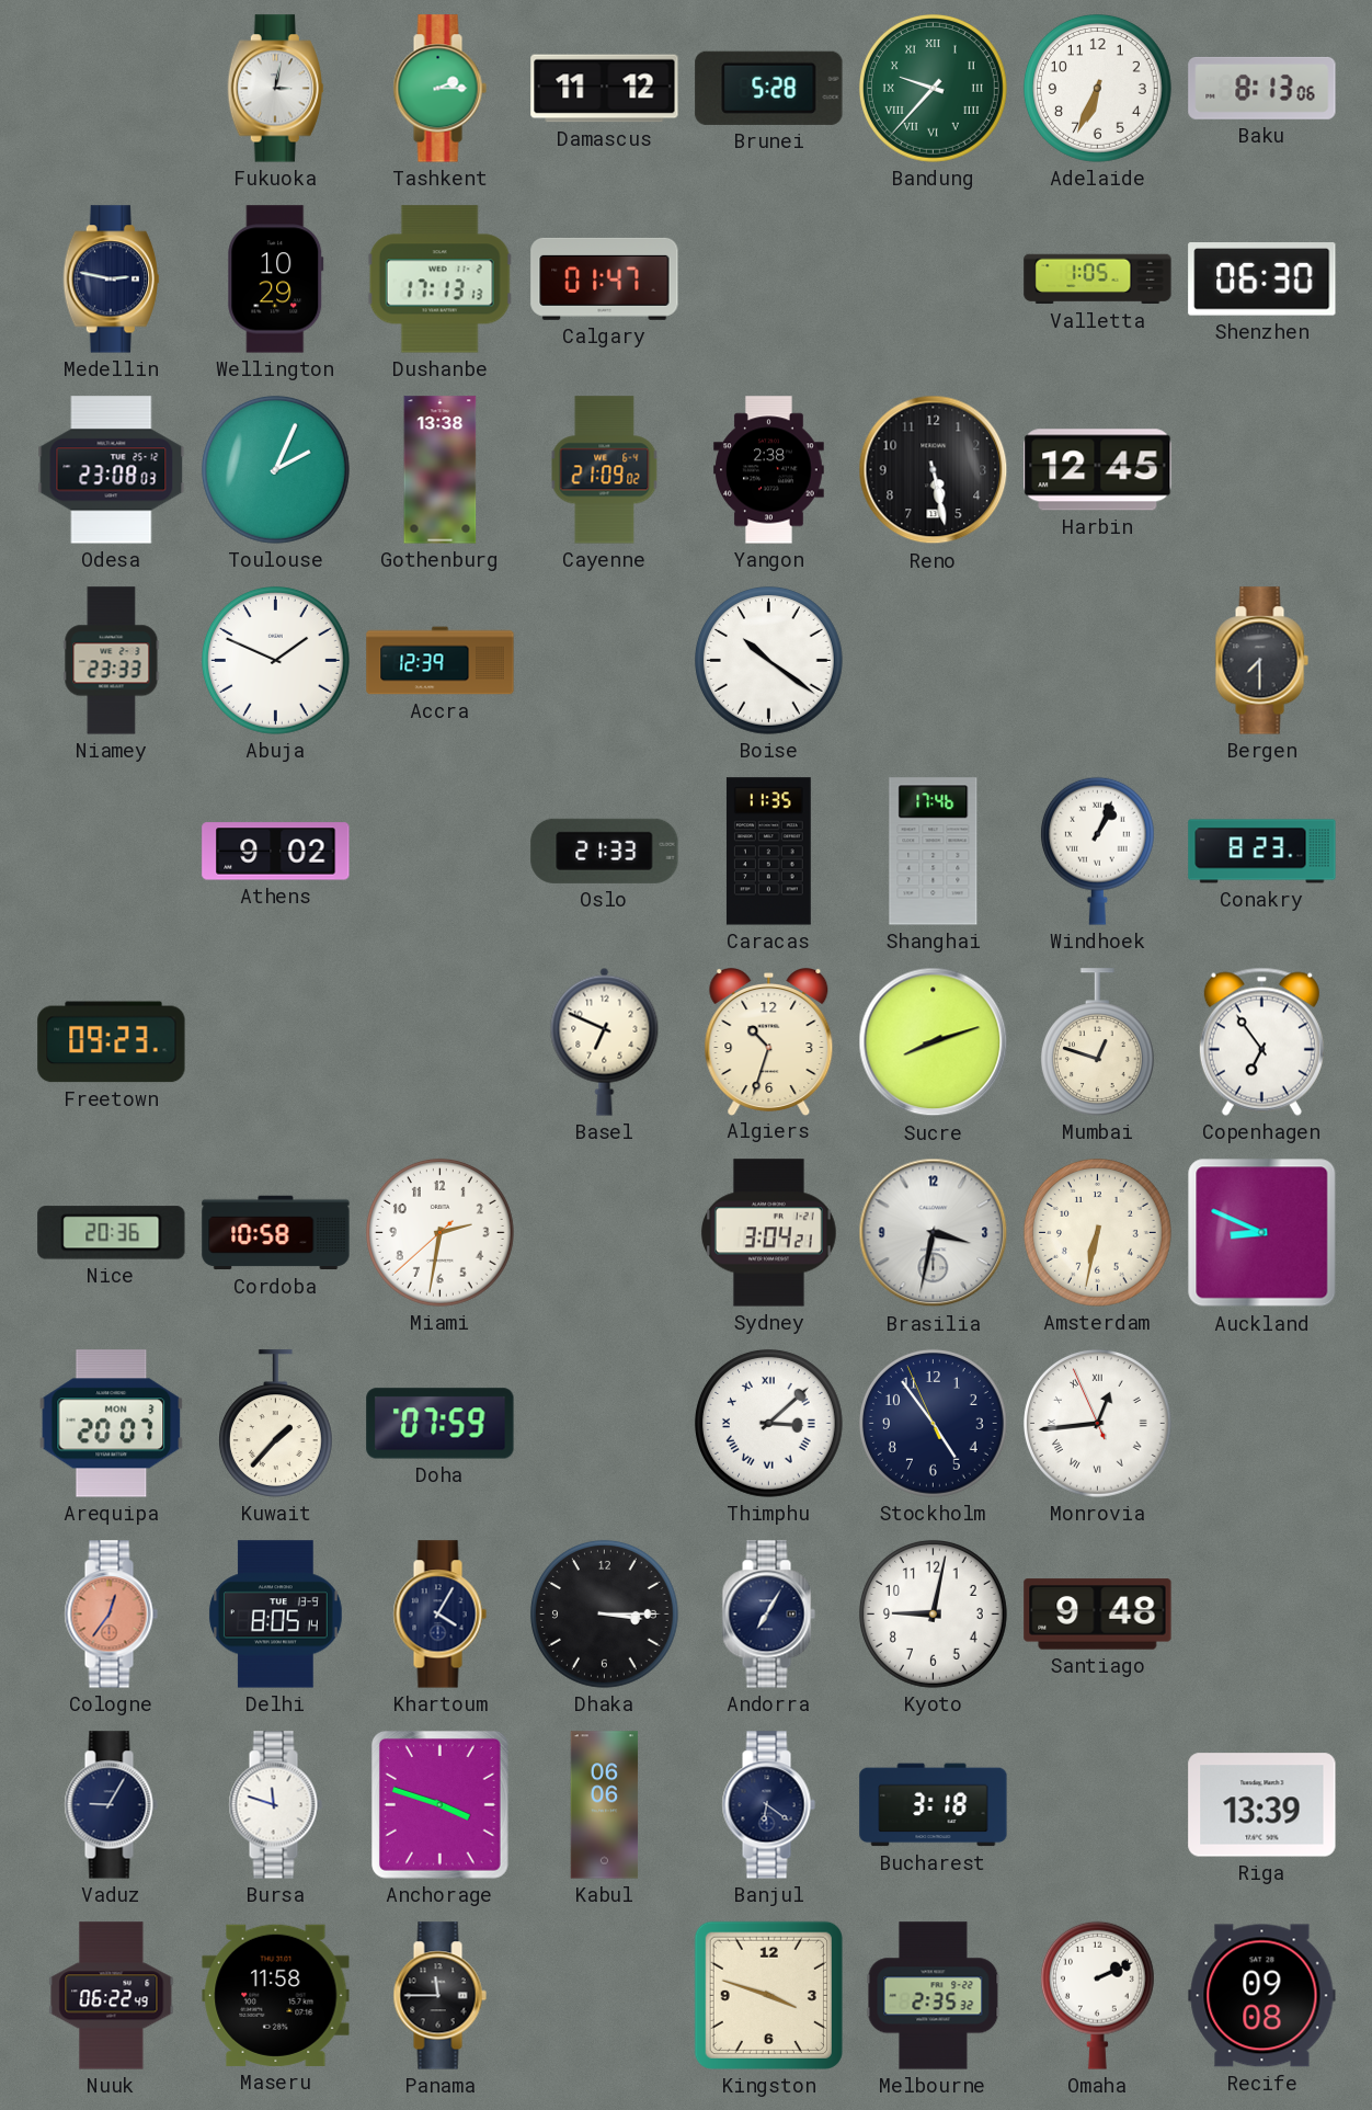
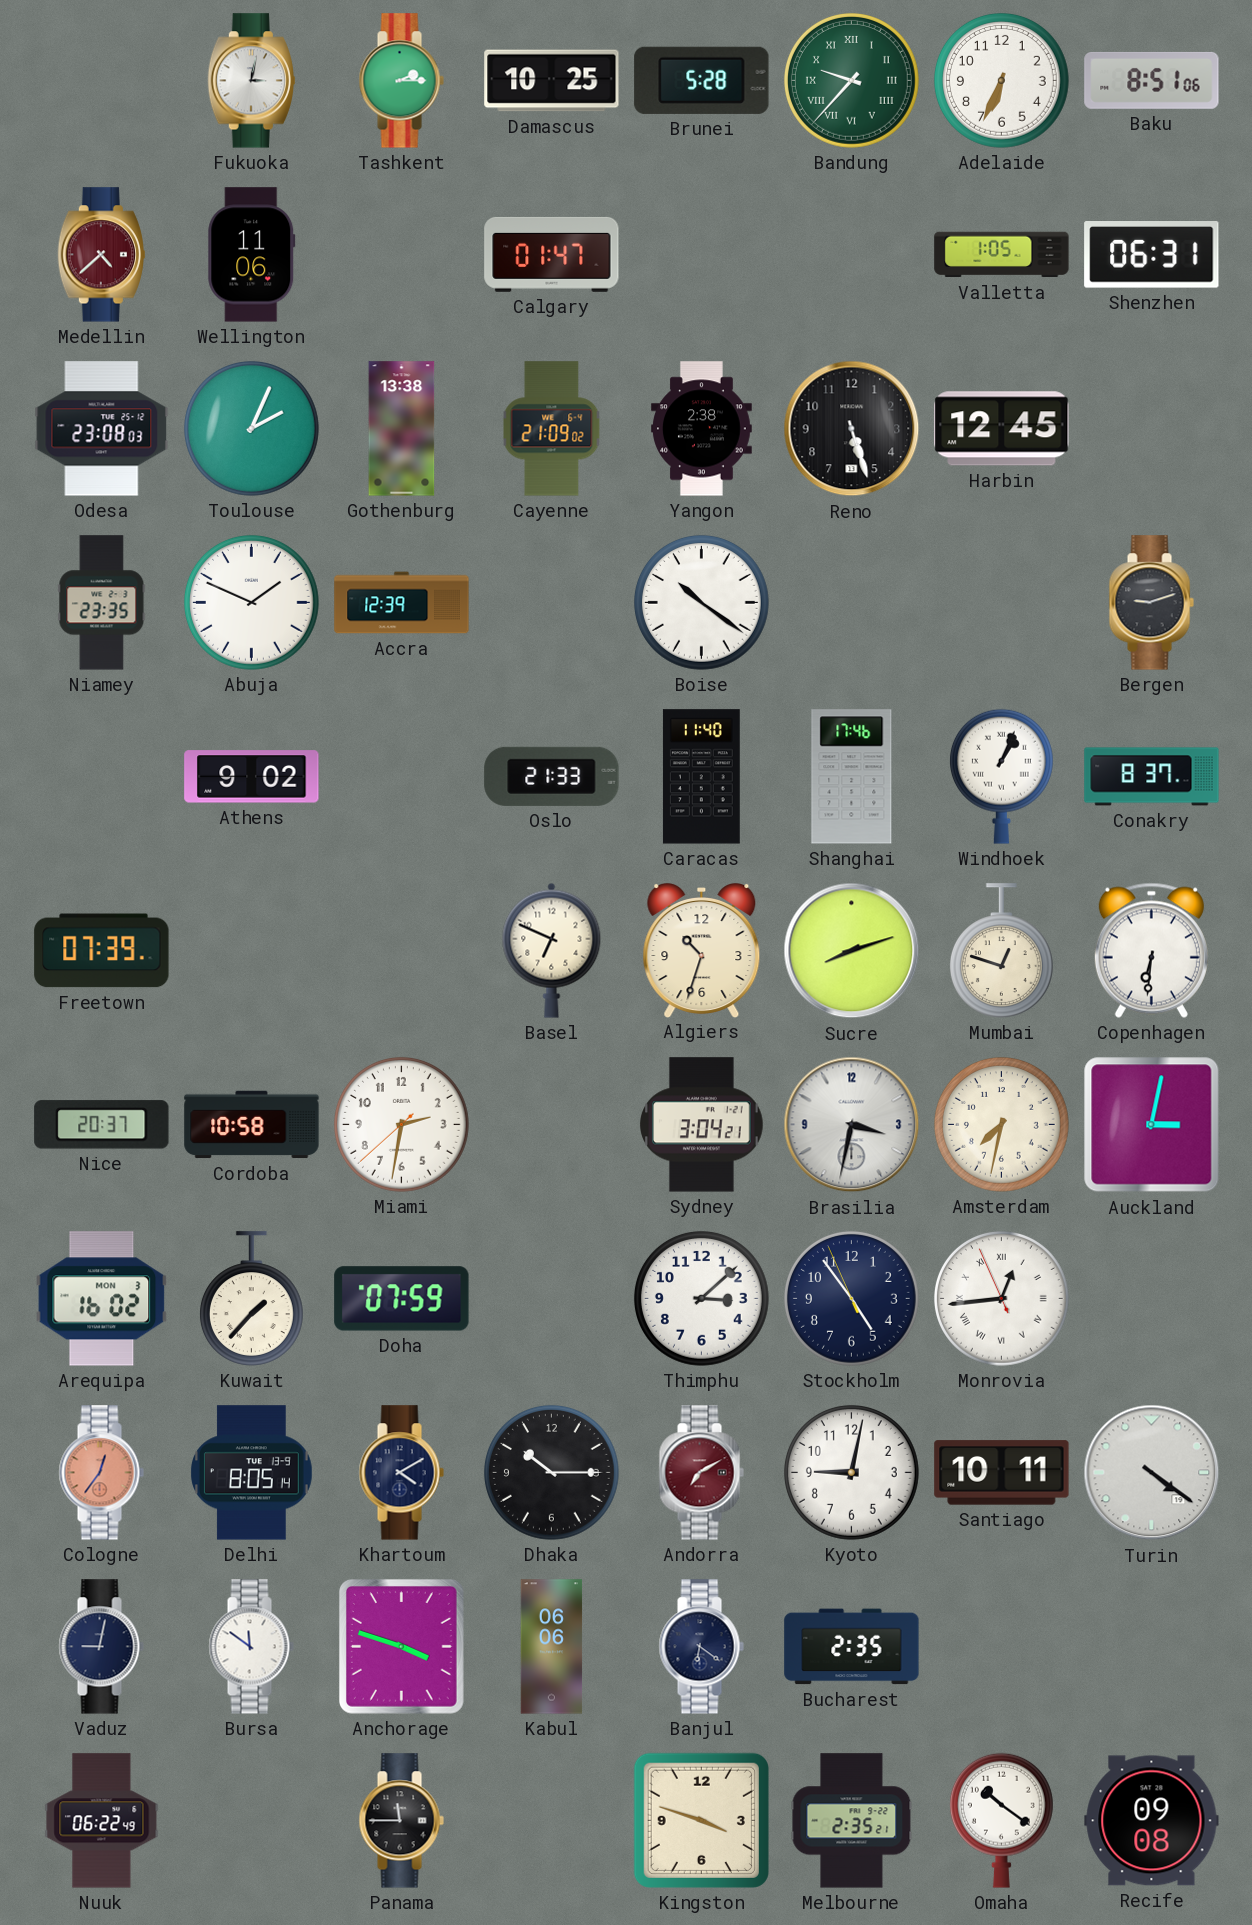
Damascus: 11:12 -> 10:25 (552, 81)
Baku: 8:13 -> 8:51 (1152, 80)
Medellin: 2:47 -> 4:38 (101, 255)
Medellin dial: navy -> burgundy (101, 255)
Wellington: 10:29 -> 11:06 (252, 255)
Dushanbe: 17:13 -> none (439, 280)
Shenzhen: 06:30 -> 06:31 (1152, 255)
Reno: 5:28 -> 5:27 (852, 429)
Niamey: 23:33 -> 23:35 (102, 603)
Bergen: 7:30 -> 9:12 (1151, 603)
Caracas: 11:35 -> 11:40 (701, 777)
Conakry: 8:23 -> 8:37 (1152, 777)
Freetown: 09:23 -> 07:39 (102, 951)
Copenhagen: 6:54 -> 6:31 (1151, 950)
Nice: 20:36 -> 20:37 (102, 1125)
Amsterdam: 6:32 -> 7:32 (1001, 1124)
Auckland: 8:49 -> 3:02 (1152, 1125)
Arequipa: 20:07 -> 16:02 (102, 1299)
Thimphu numerals: Roman -> Arabic (701, 1298)
Khartoum: 4:05 -> 4:10 (401, 1473)
Dhaka: 3:15 -> 10:15 (551, 1472)
Andorra: 7:05 -> 7:10 (701, 1473)
Andorra dial: navy -> burgundy (701, 1473)
Santiago: 9:48 -> 10:11 (1002, 1473)
Turin: none -> 4:21 (1152, 1473)
Vaduz: 9:05 -> 9:02 (101, 1647)
Bursa: 11:48 -> 11:51 (251, 1647)
Bucharest: 3:18 -> 2:35 (852, 1647)
Riga: 13:39 -> none (1262, 1805)
Maseru: 11:58 -> none (276, 1995)
Melbourne: 2:35:32 -> 2:35:21 (852, 1821)
Omaha: 2:11 -> 10:21 (1001, 1820)
